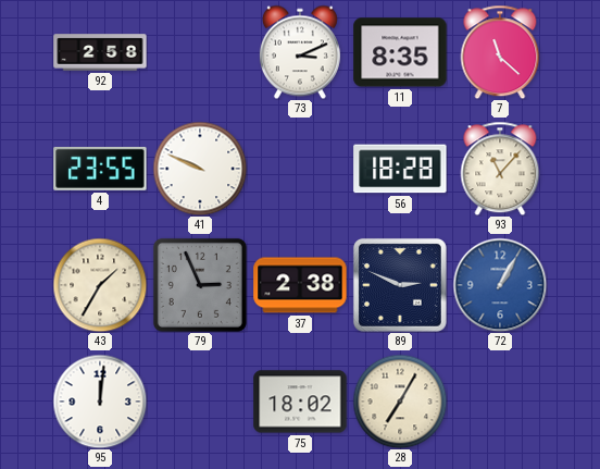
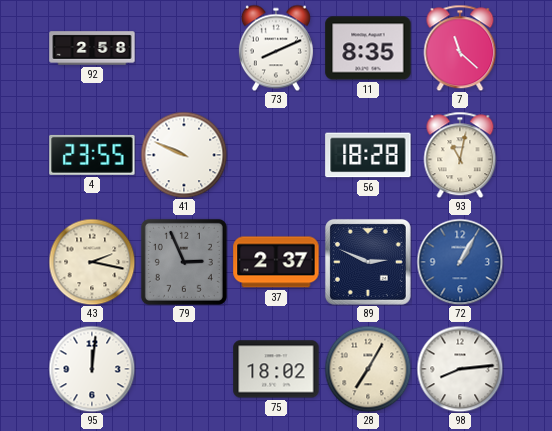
73: 3:11 -> 8:11 (276, 48)
93: 11:07 -> 11:02 (460, 155)
43: 1:35 -> 2:17 (92, 262)
37: 2:38 -> 2:37 (276, 262)
98: none -> 8:14 (460, 369)
